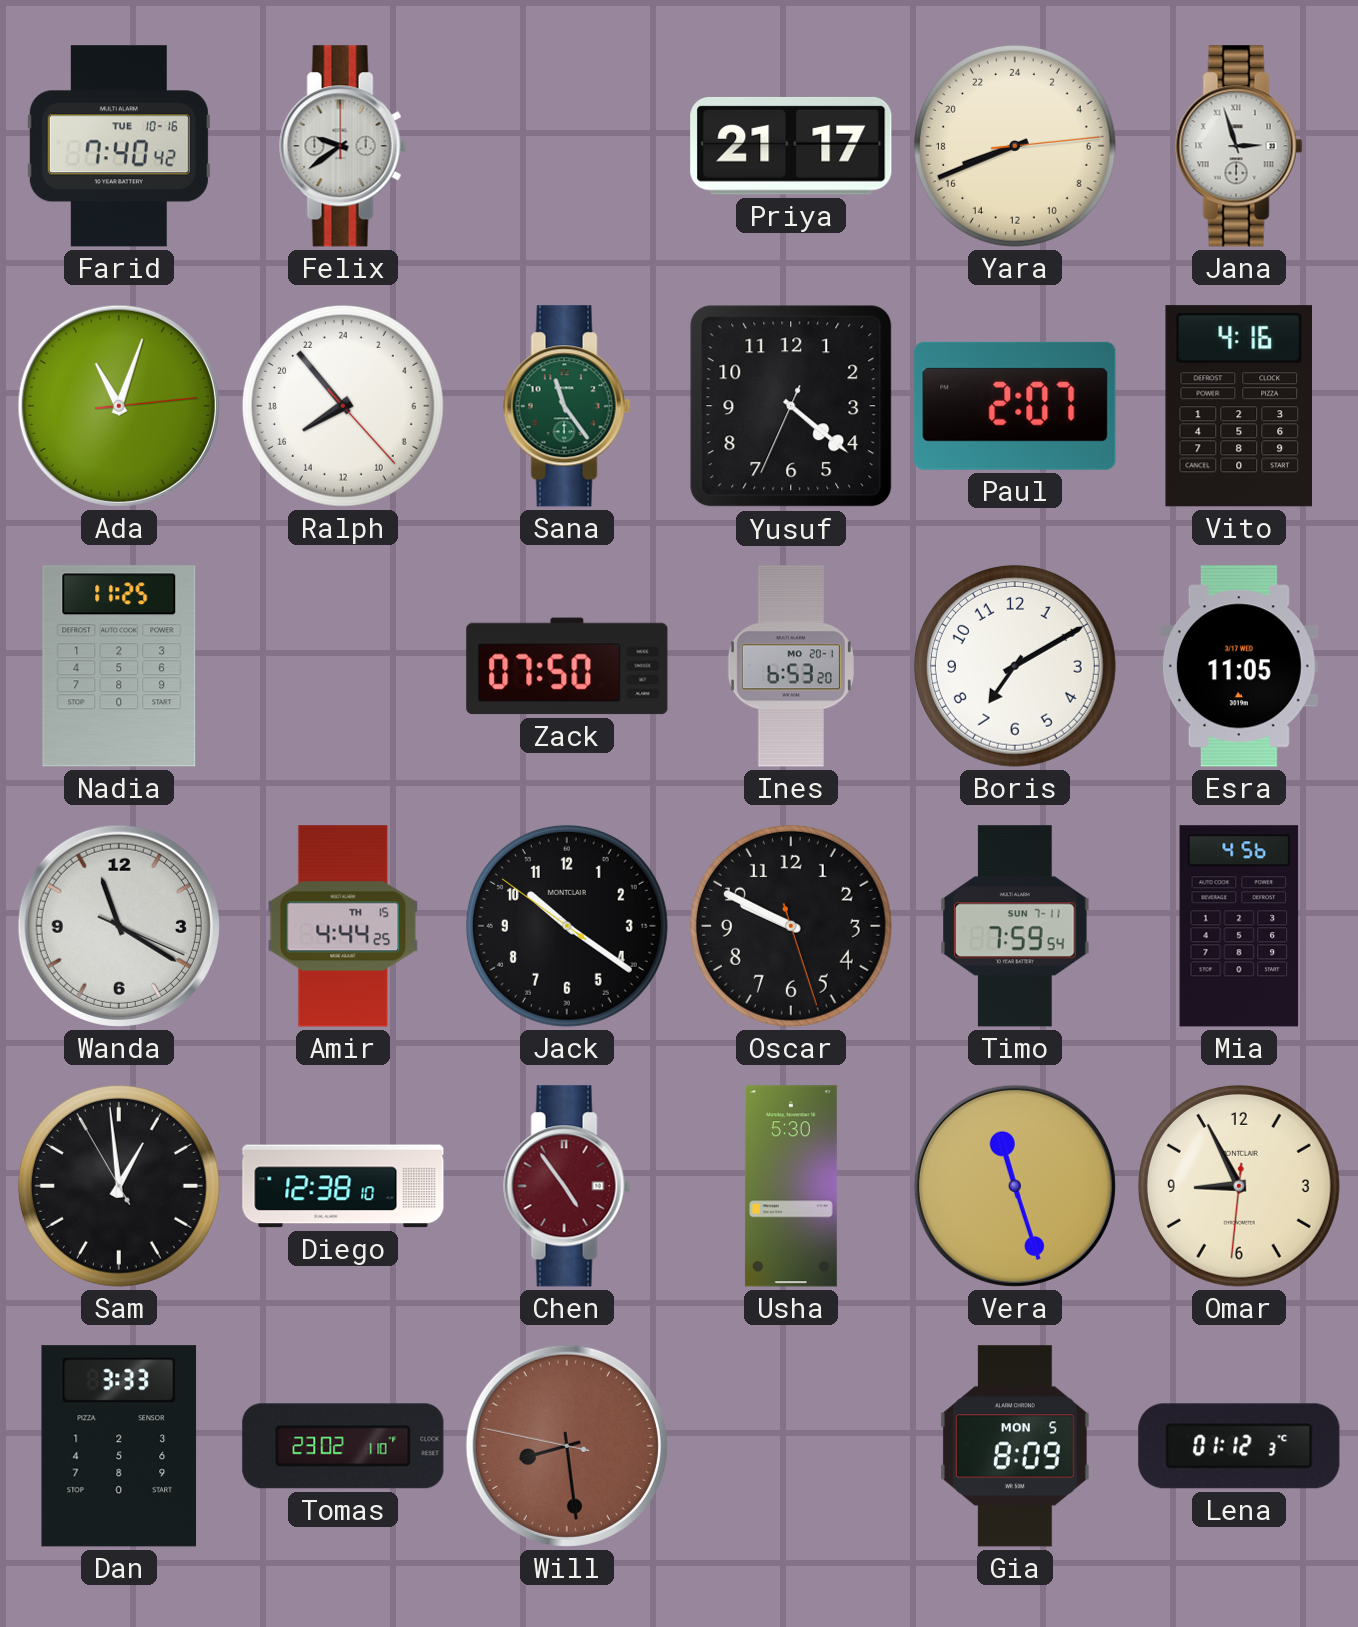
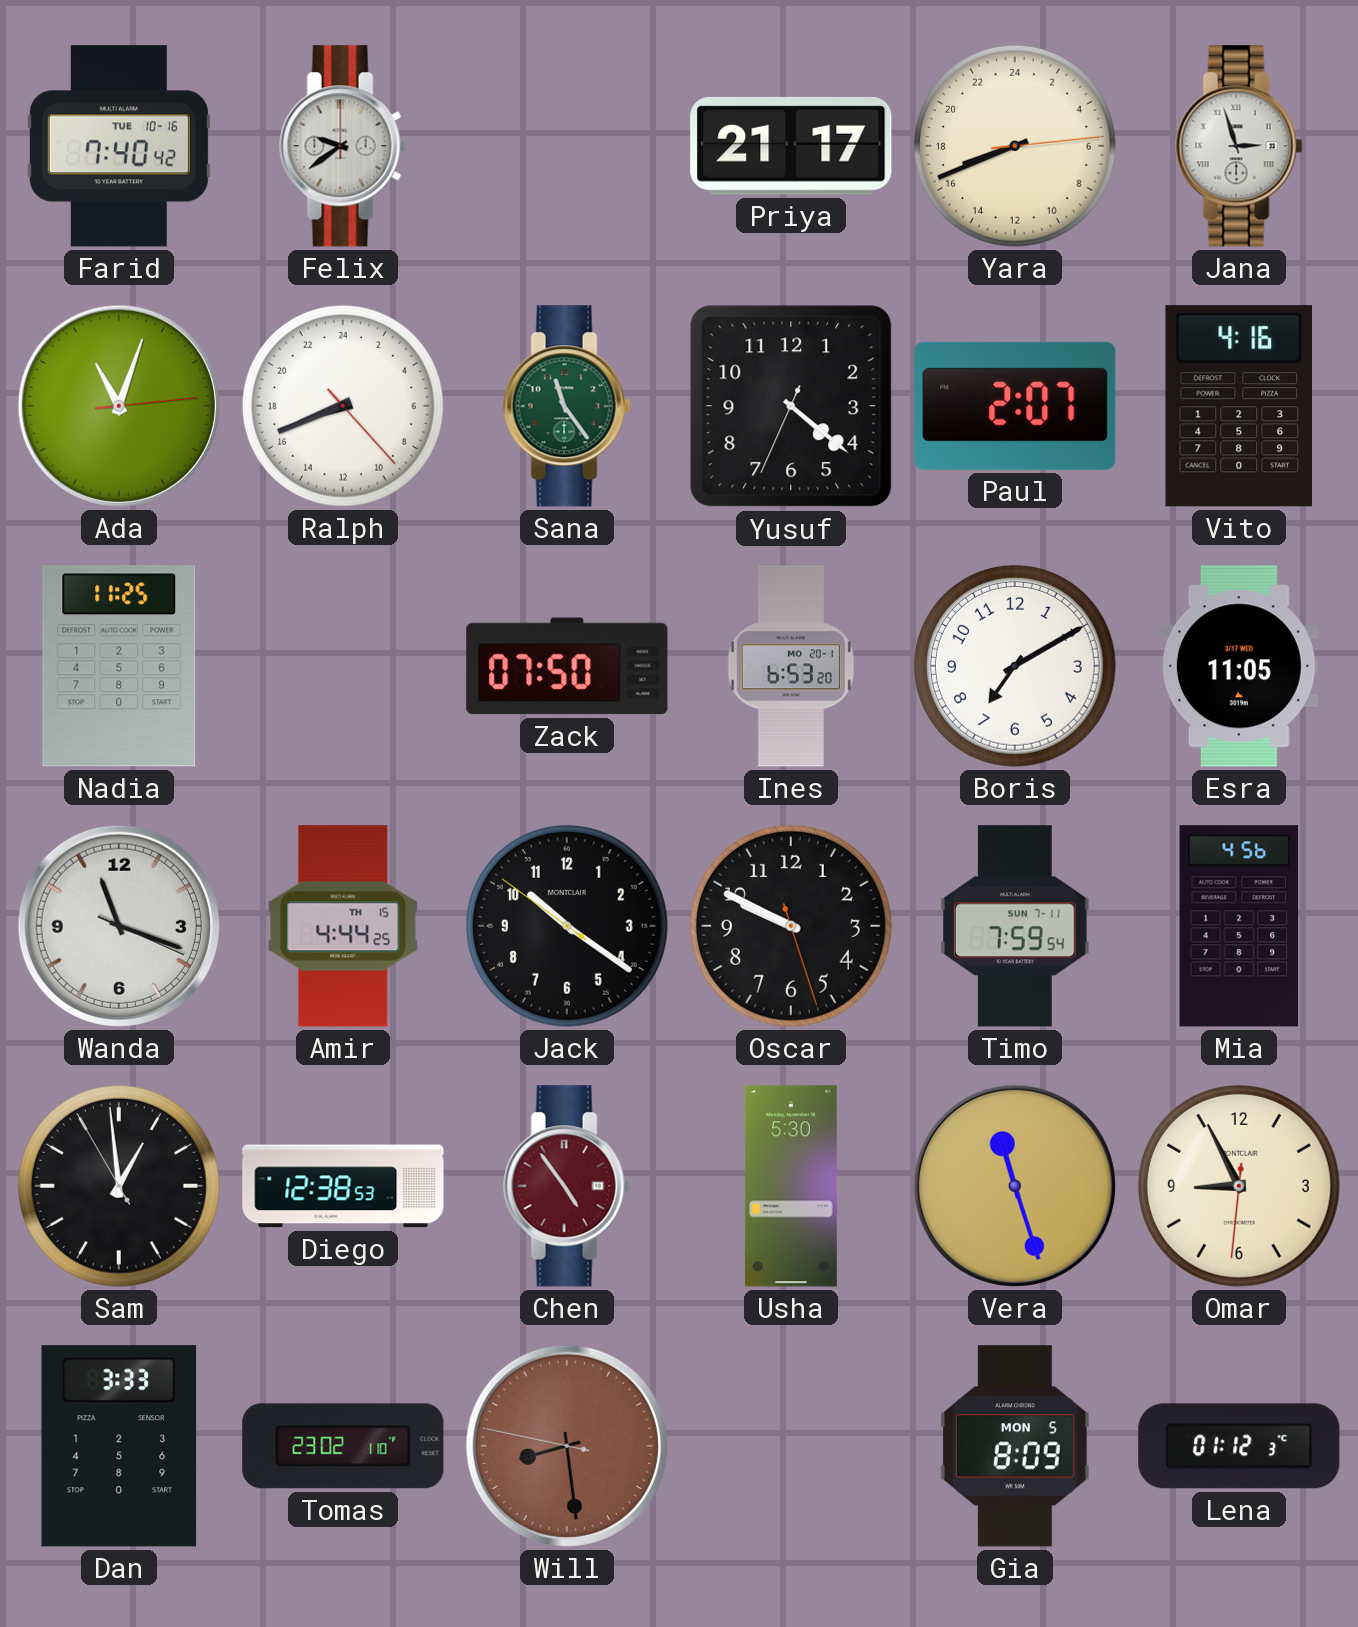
Ralph: 15:53 -> 16:41 (343, 406)
Wanda: 11:20 -> 11:18 (119, 926)
Diego: 12:38:10 -> 12:38:53 (343, 1186)
